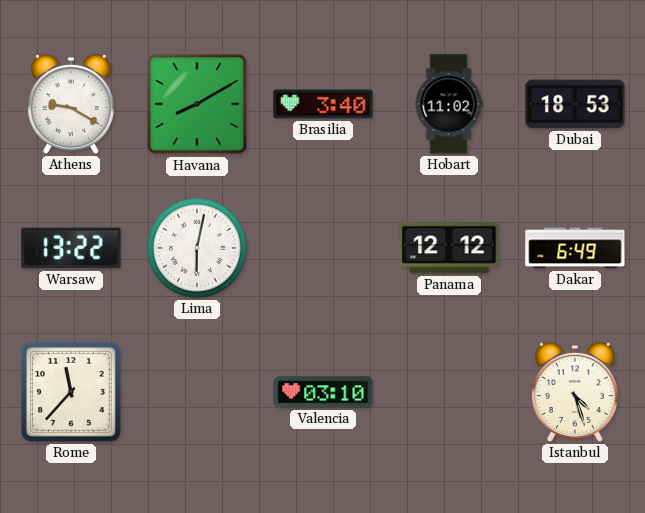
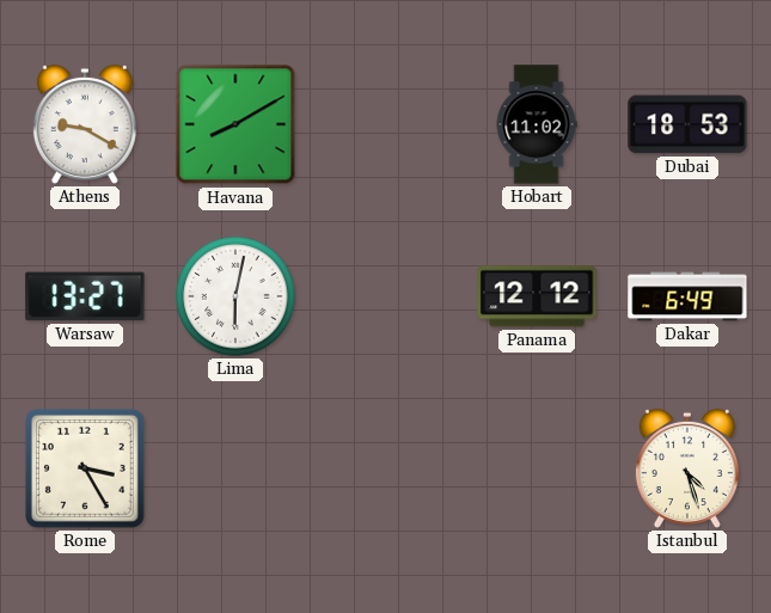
Brasilia: 3:40 -> none (323, 104)
Warsaw: 13:22 -> 13:27 (85, 296)
Rome: 11:37 -> 3:25 (85, 468)
Valencia: 03:10 -> none (323, 392)
